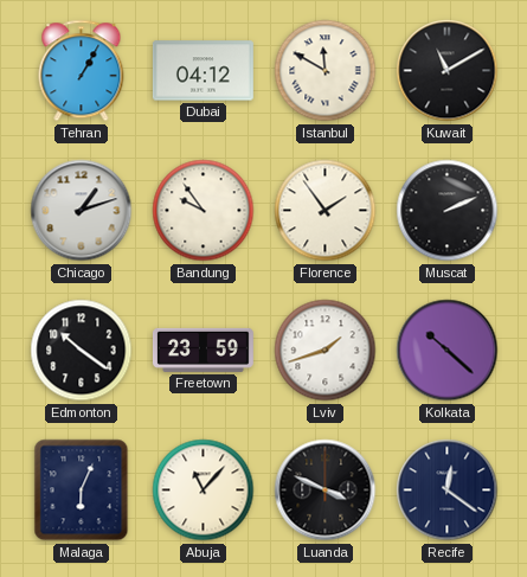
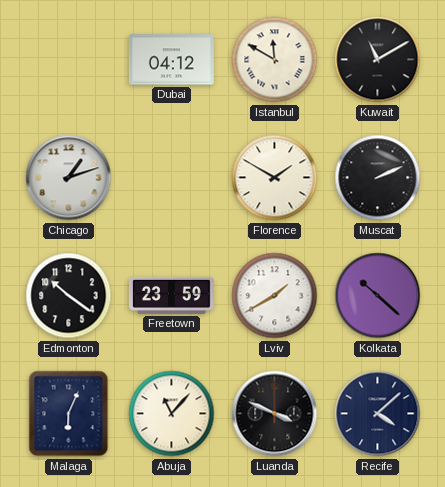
Tehran: 1:05 -> none (82, 71)
Bandung: 9:54 -> none (204, 211)
Florence: 1:54 -> 1:50 (275, 178)
Lviv: 1:42 -> 1:40 (275, 296)
Recife: 12:21 -> 4:08 (378, 414)
